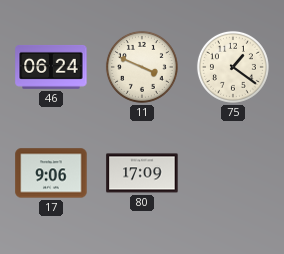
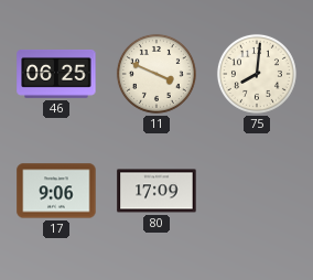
46: 06:24 -> 06:25 (56, 74)
75: 1:21 -> 8:01 (257, 74)
